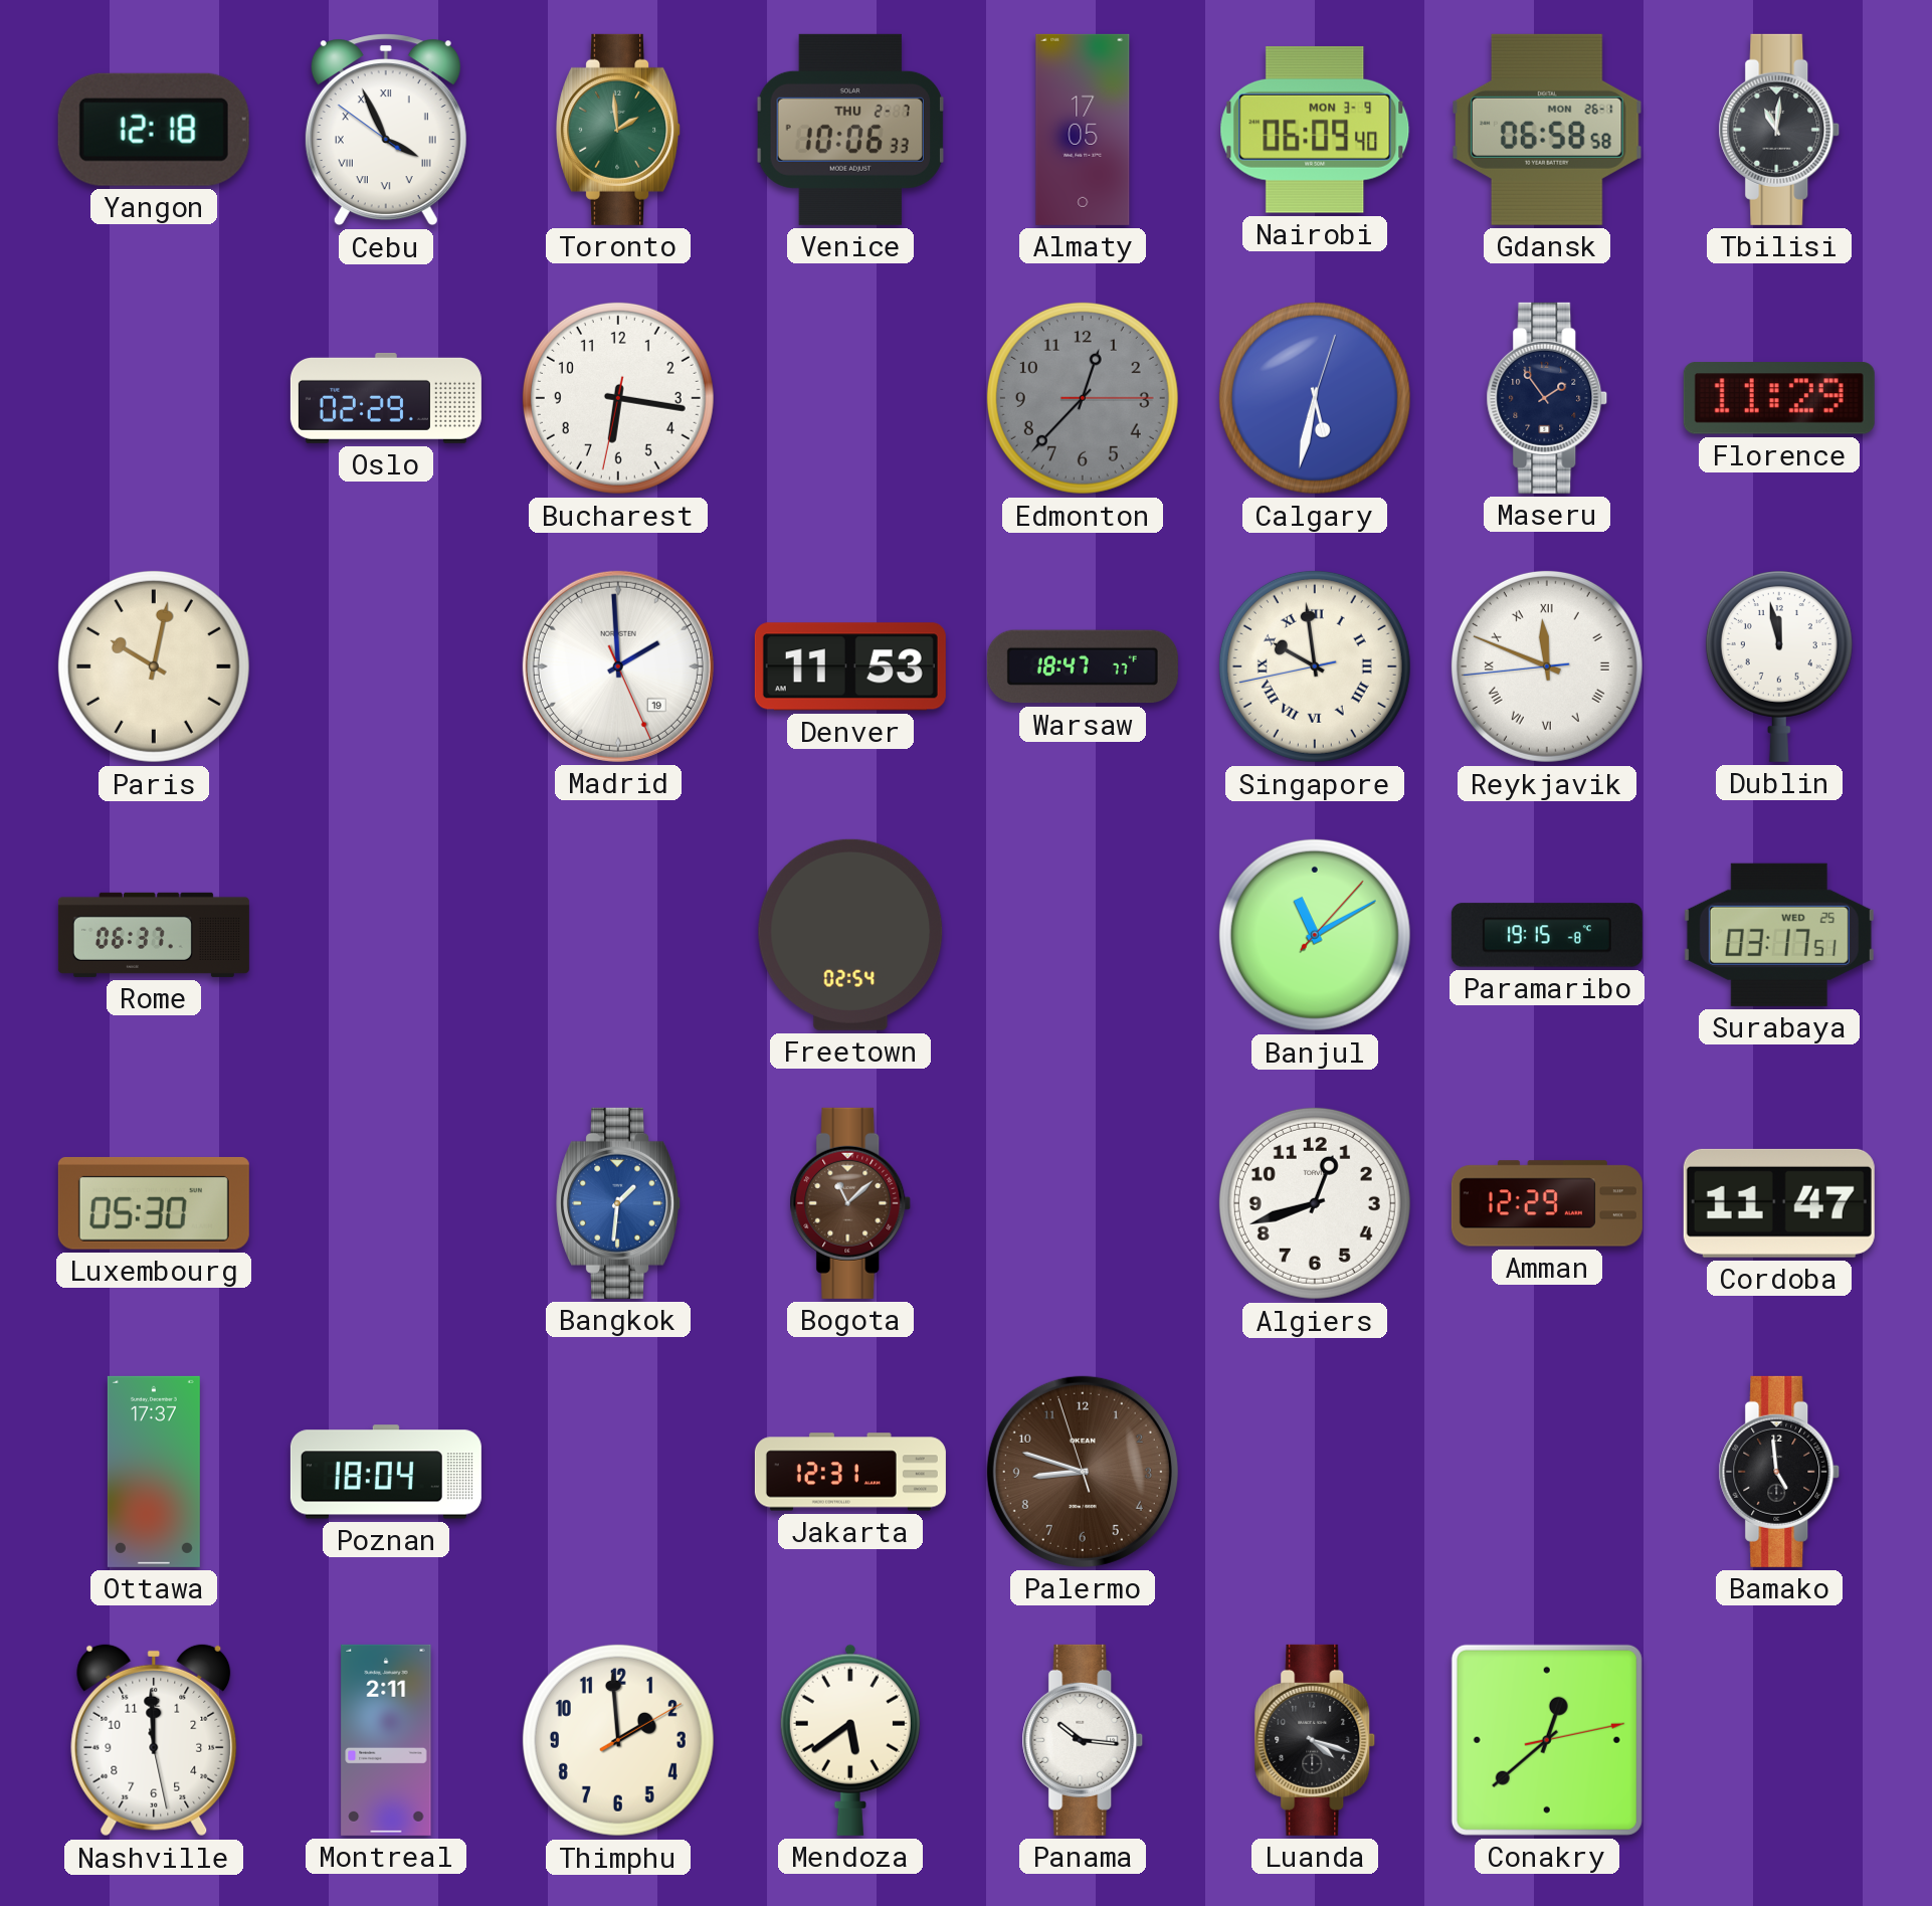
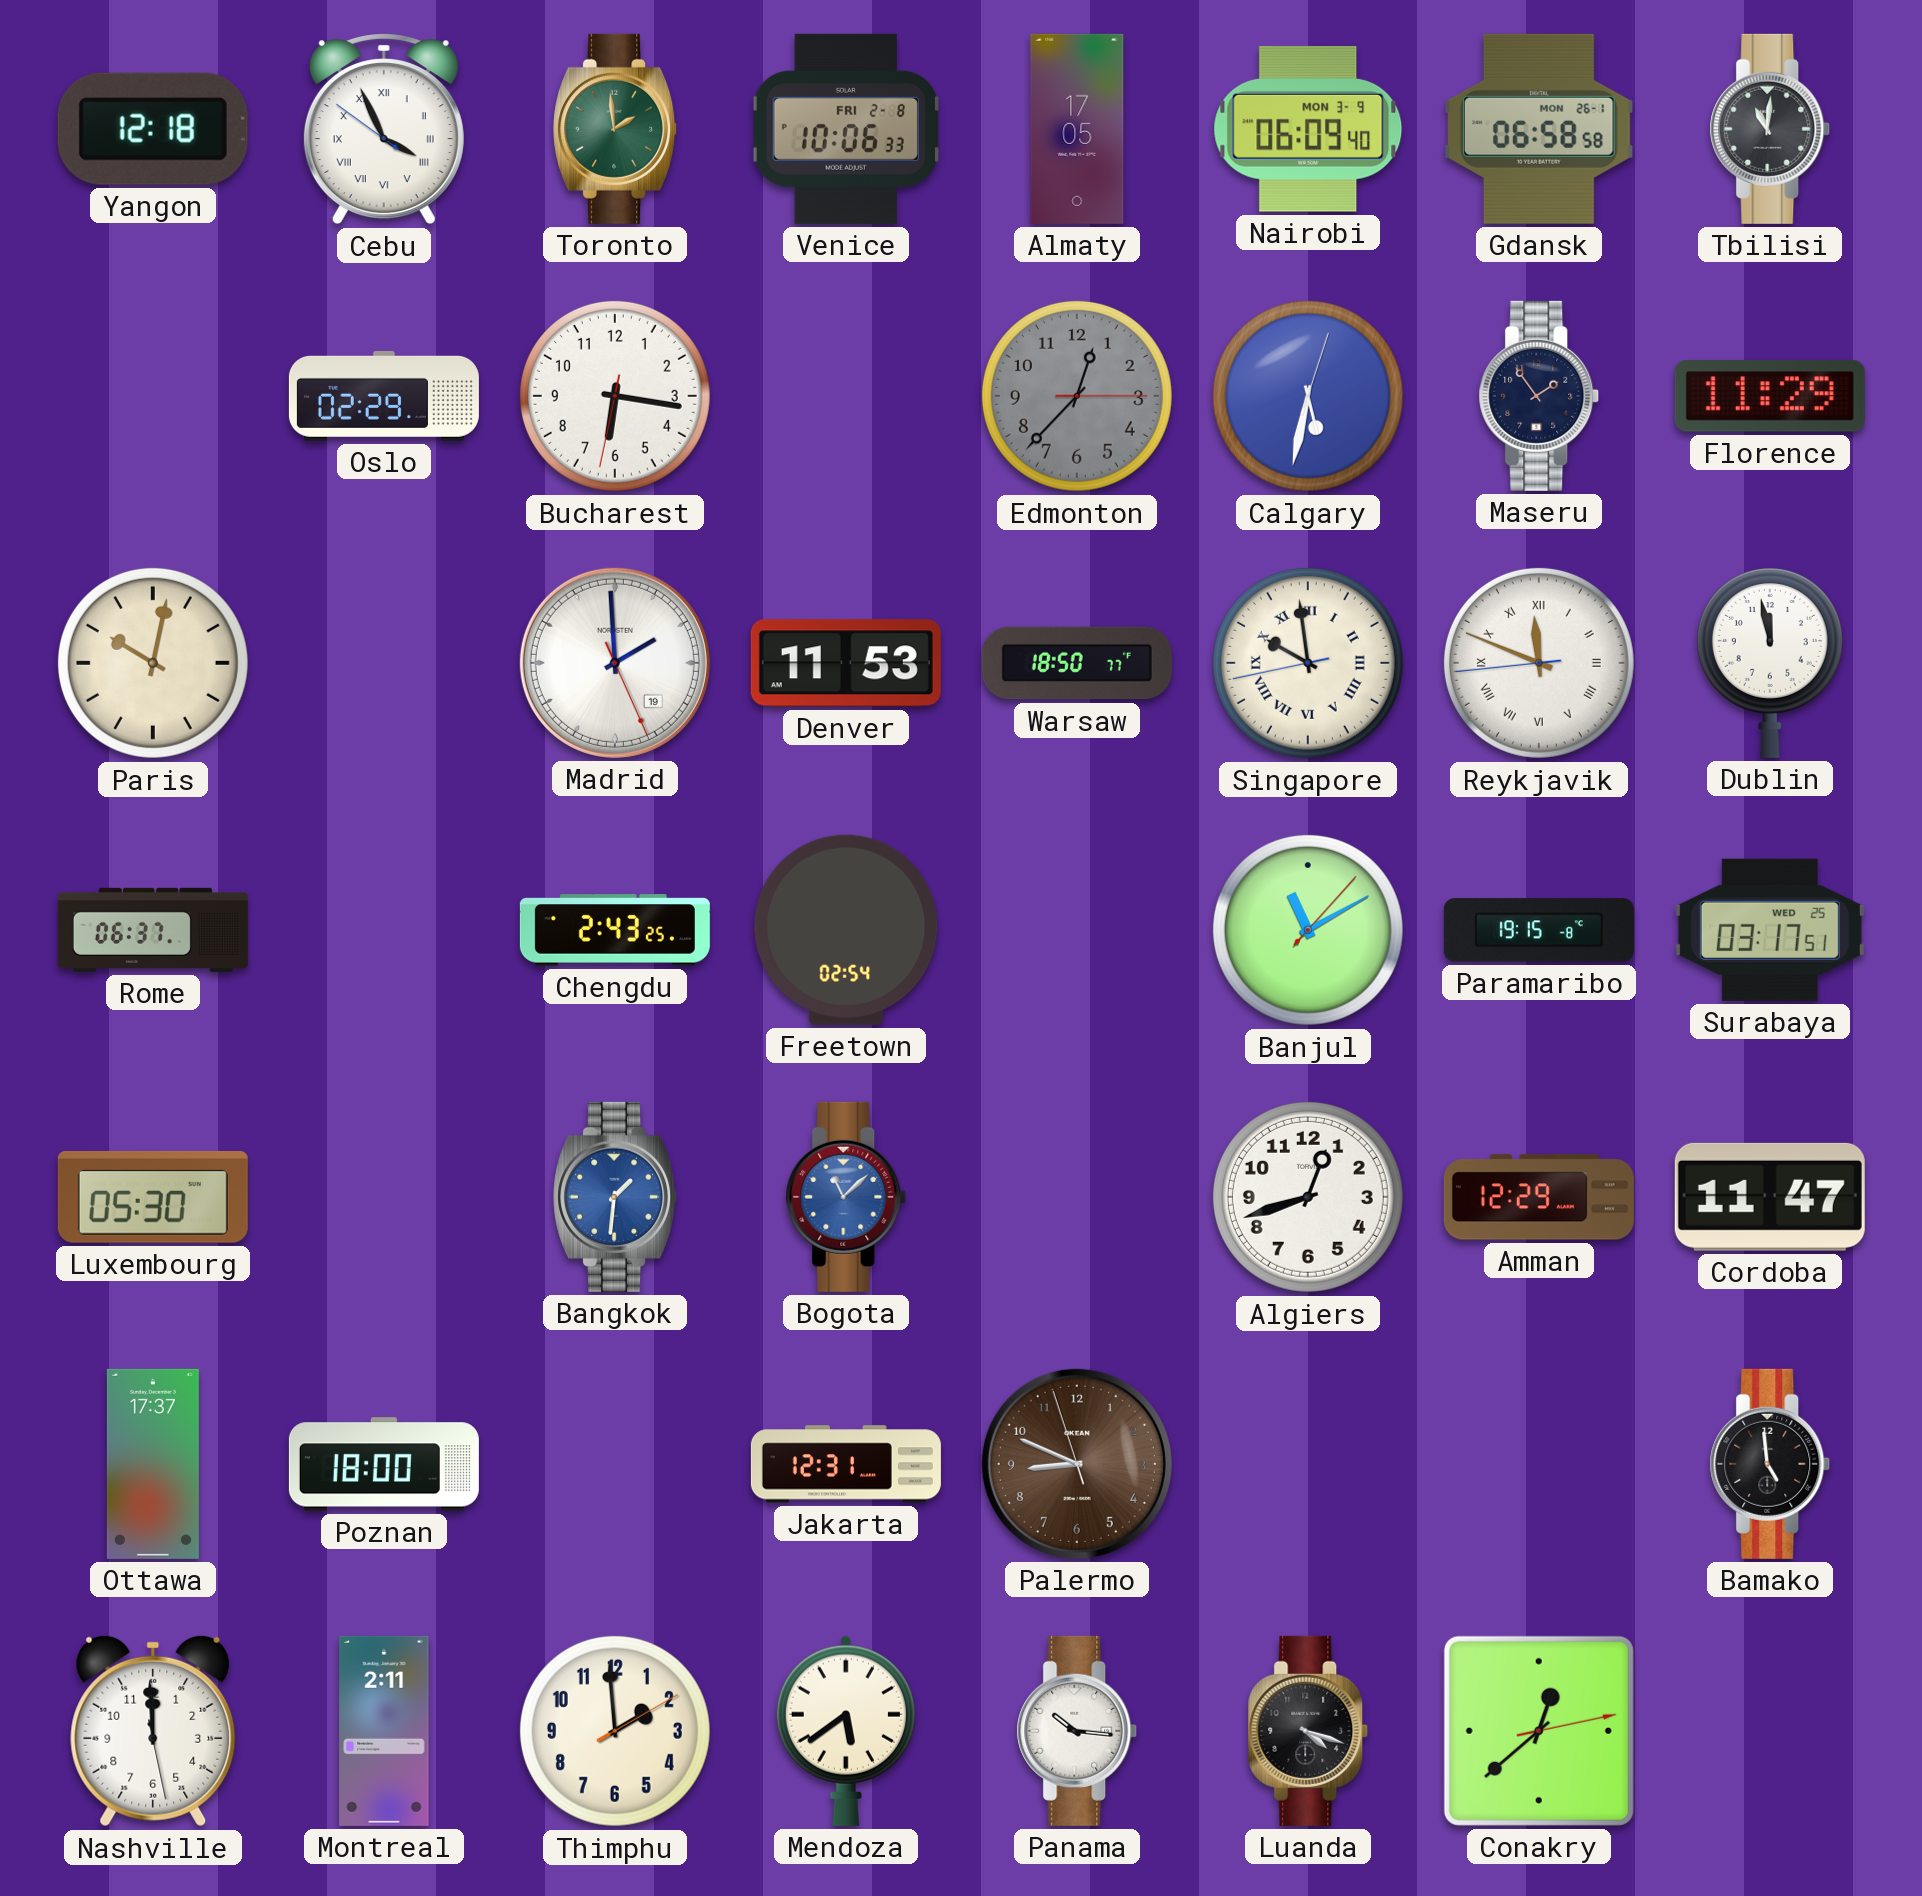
Venice date: THU 2-7 -> FRI 2-8 (845, 129)
Warsaw: 18:47 -> 18:50 (1077, 663)
Chengdu: none -> 2:43 (615, 930)
Bogota dial: brown -> blue (846, 1197)
Poznan: 18:04 -> 18:00 (384, 1464)
Palermo: 8:47 -> 8:48 (1077, 1464)
